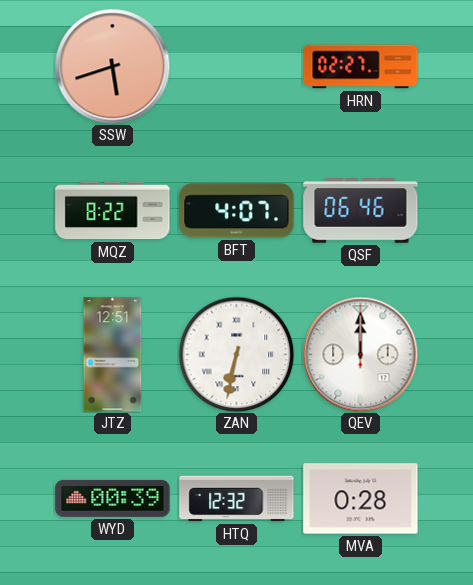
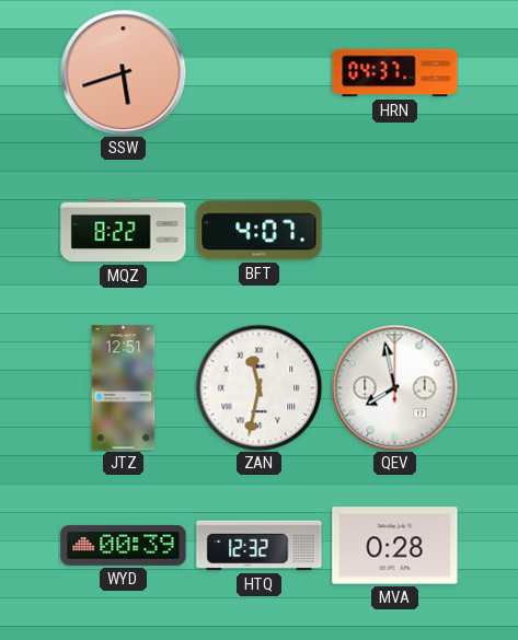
HRN: 02:27 -> 04:37 (395, 73)
QSF: 06:46 -> none (361, 211)
ZAN: 6:32 -> 11:32 (258, 387)
QEV: 12:00 -> 7:58 (394, 387)
